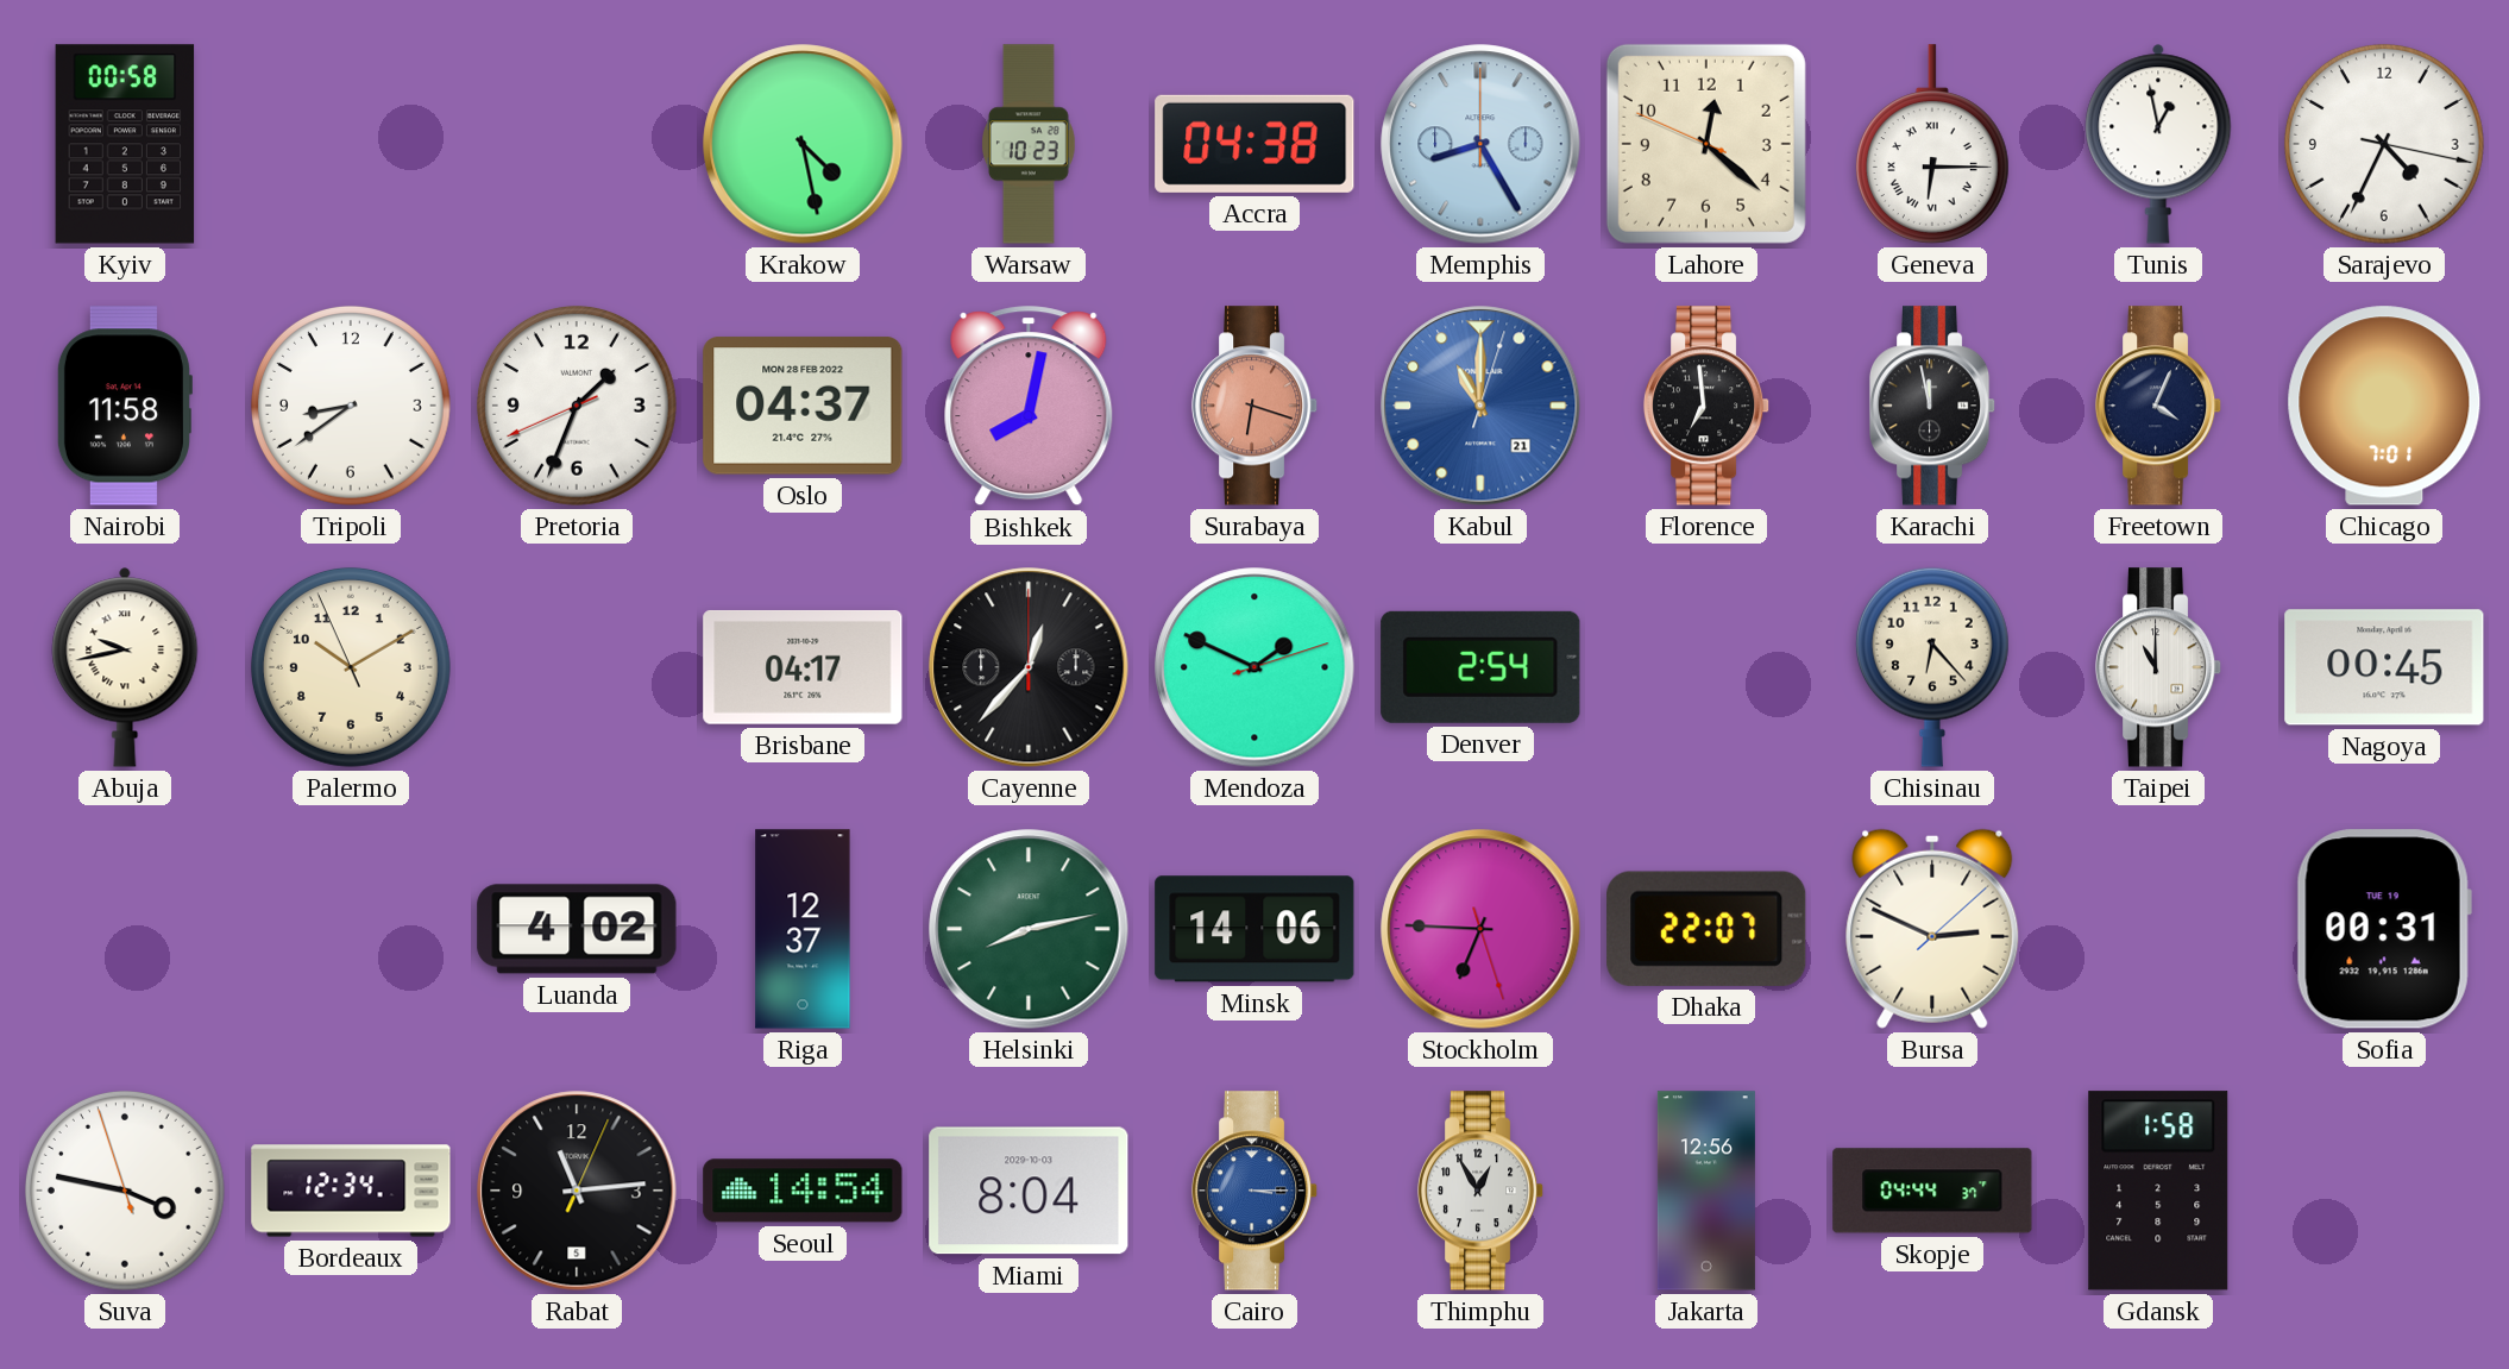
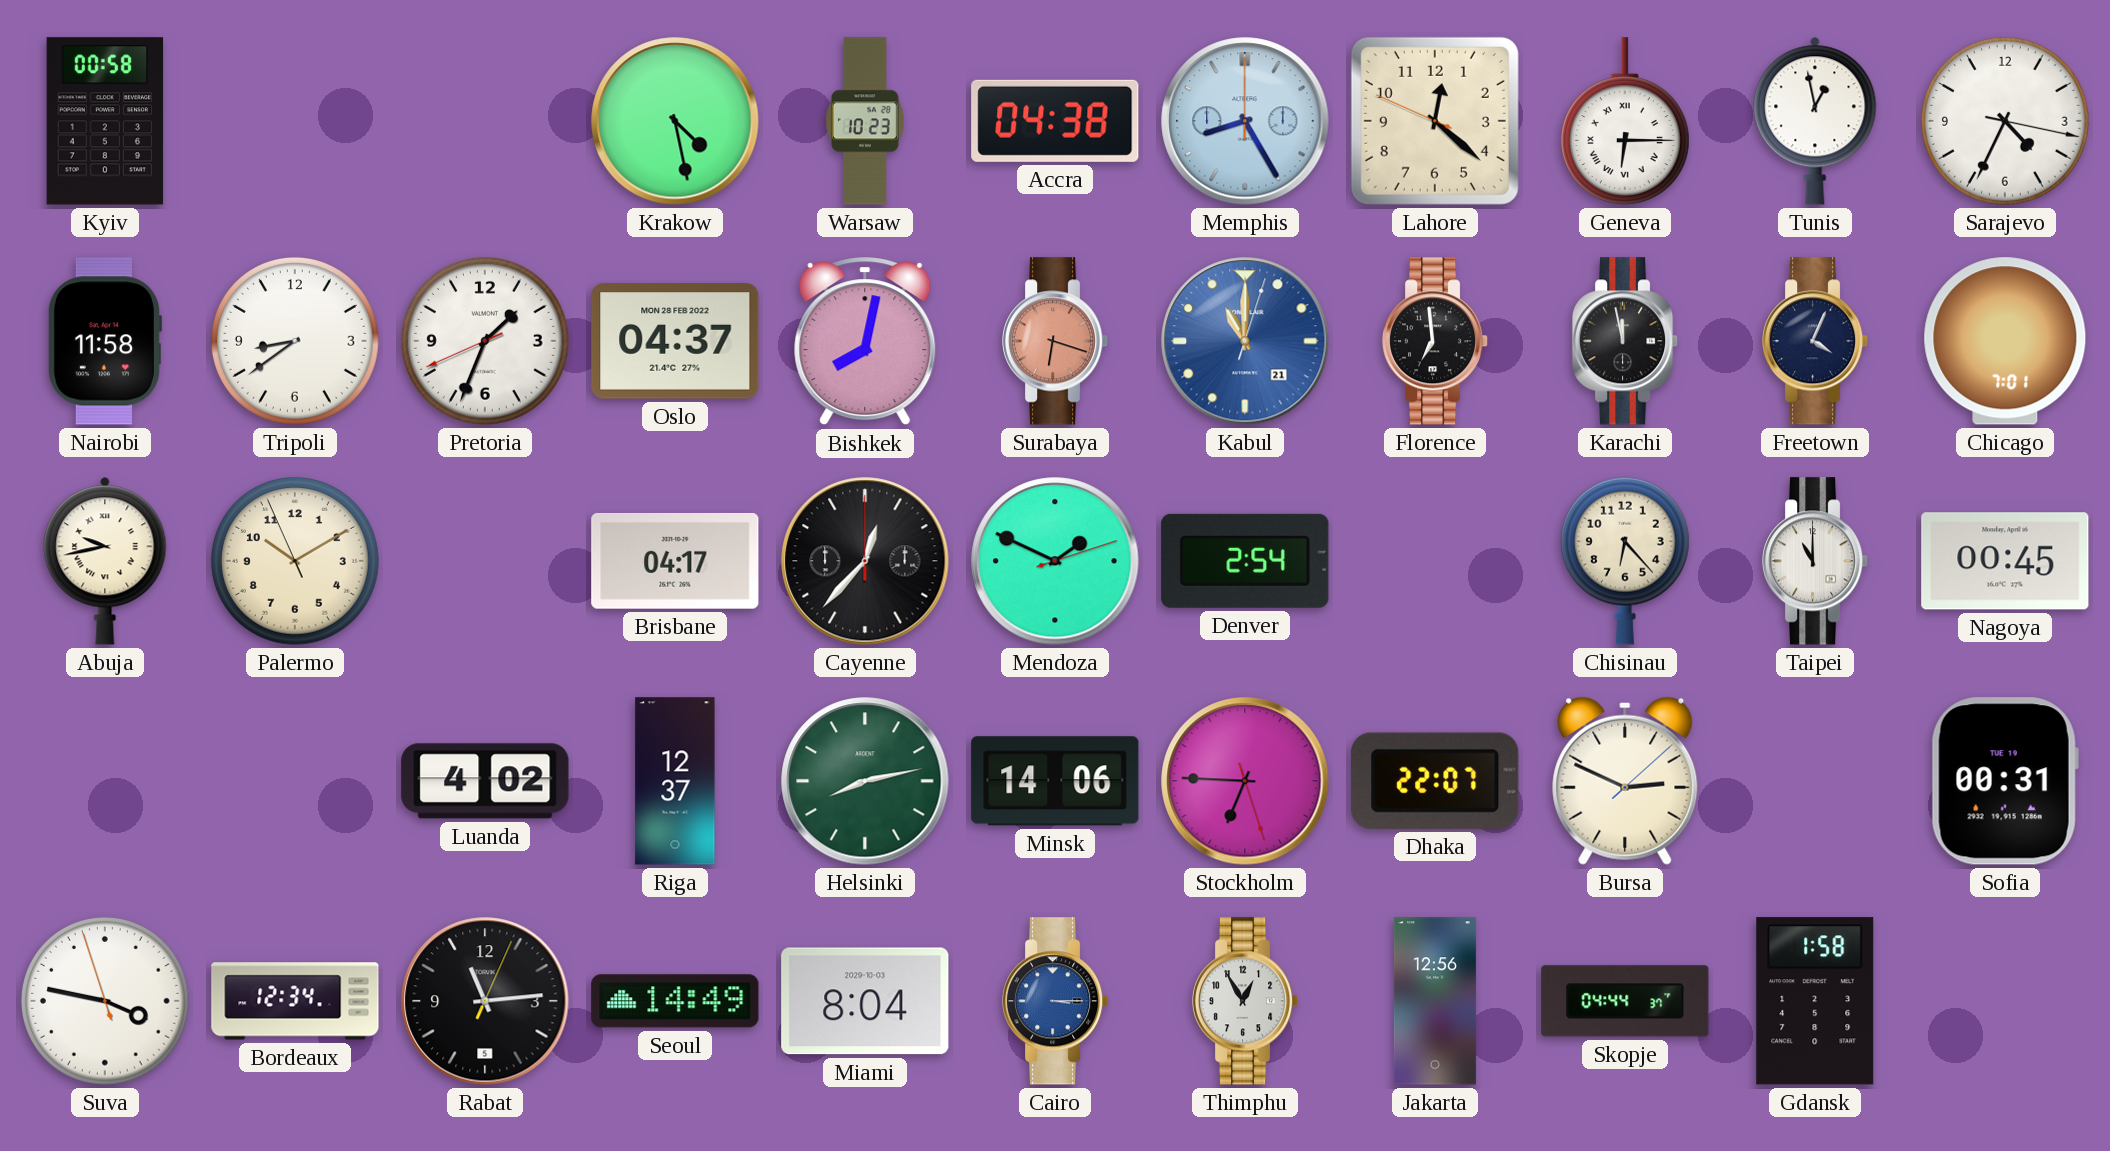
Seoul: 14:54 -> 14:49 (675, 1001)
